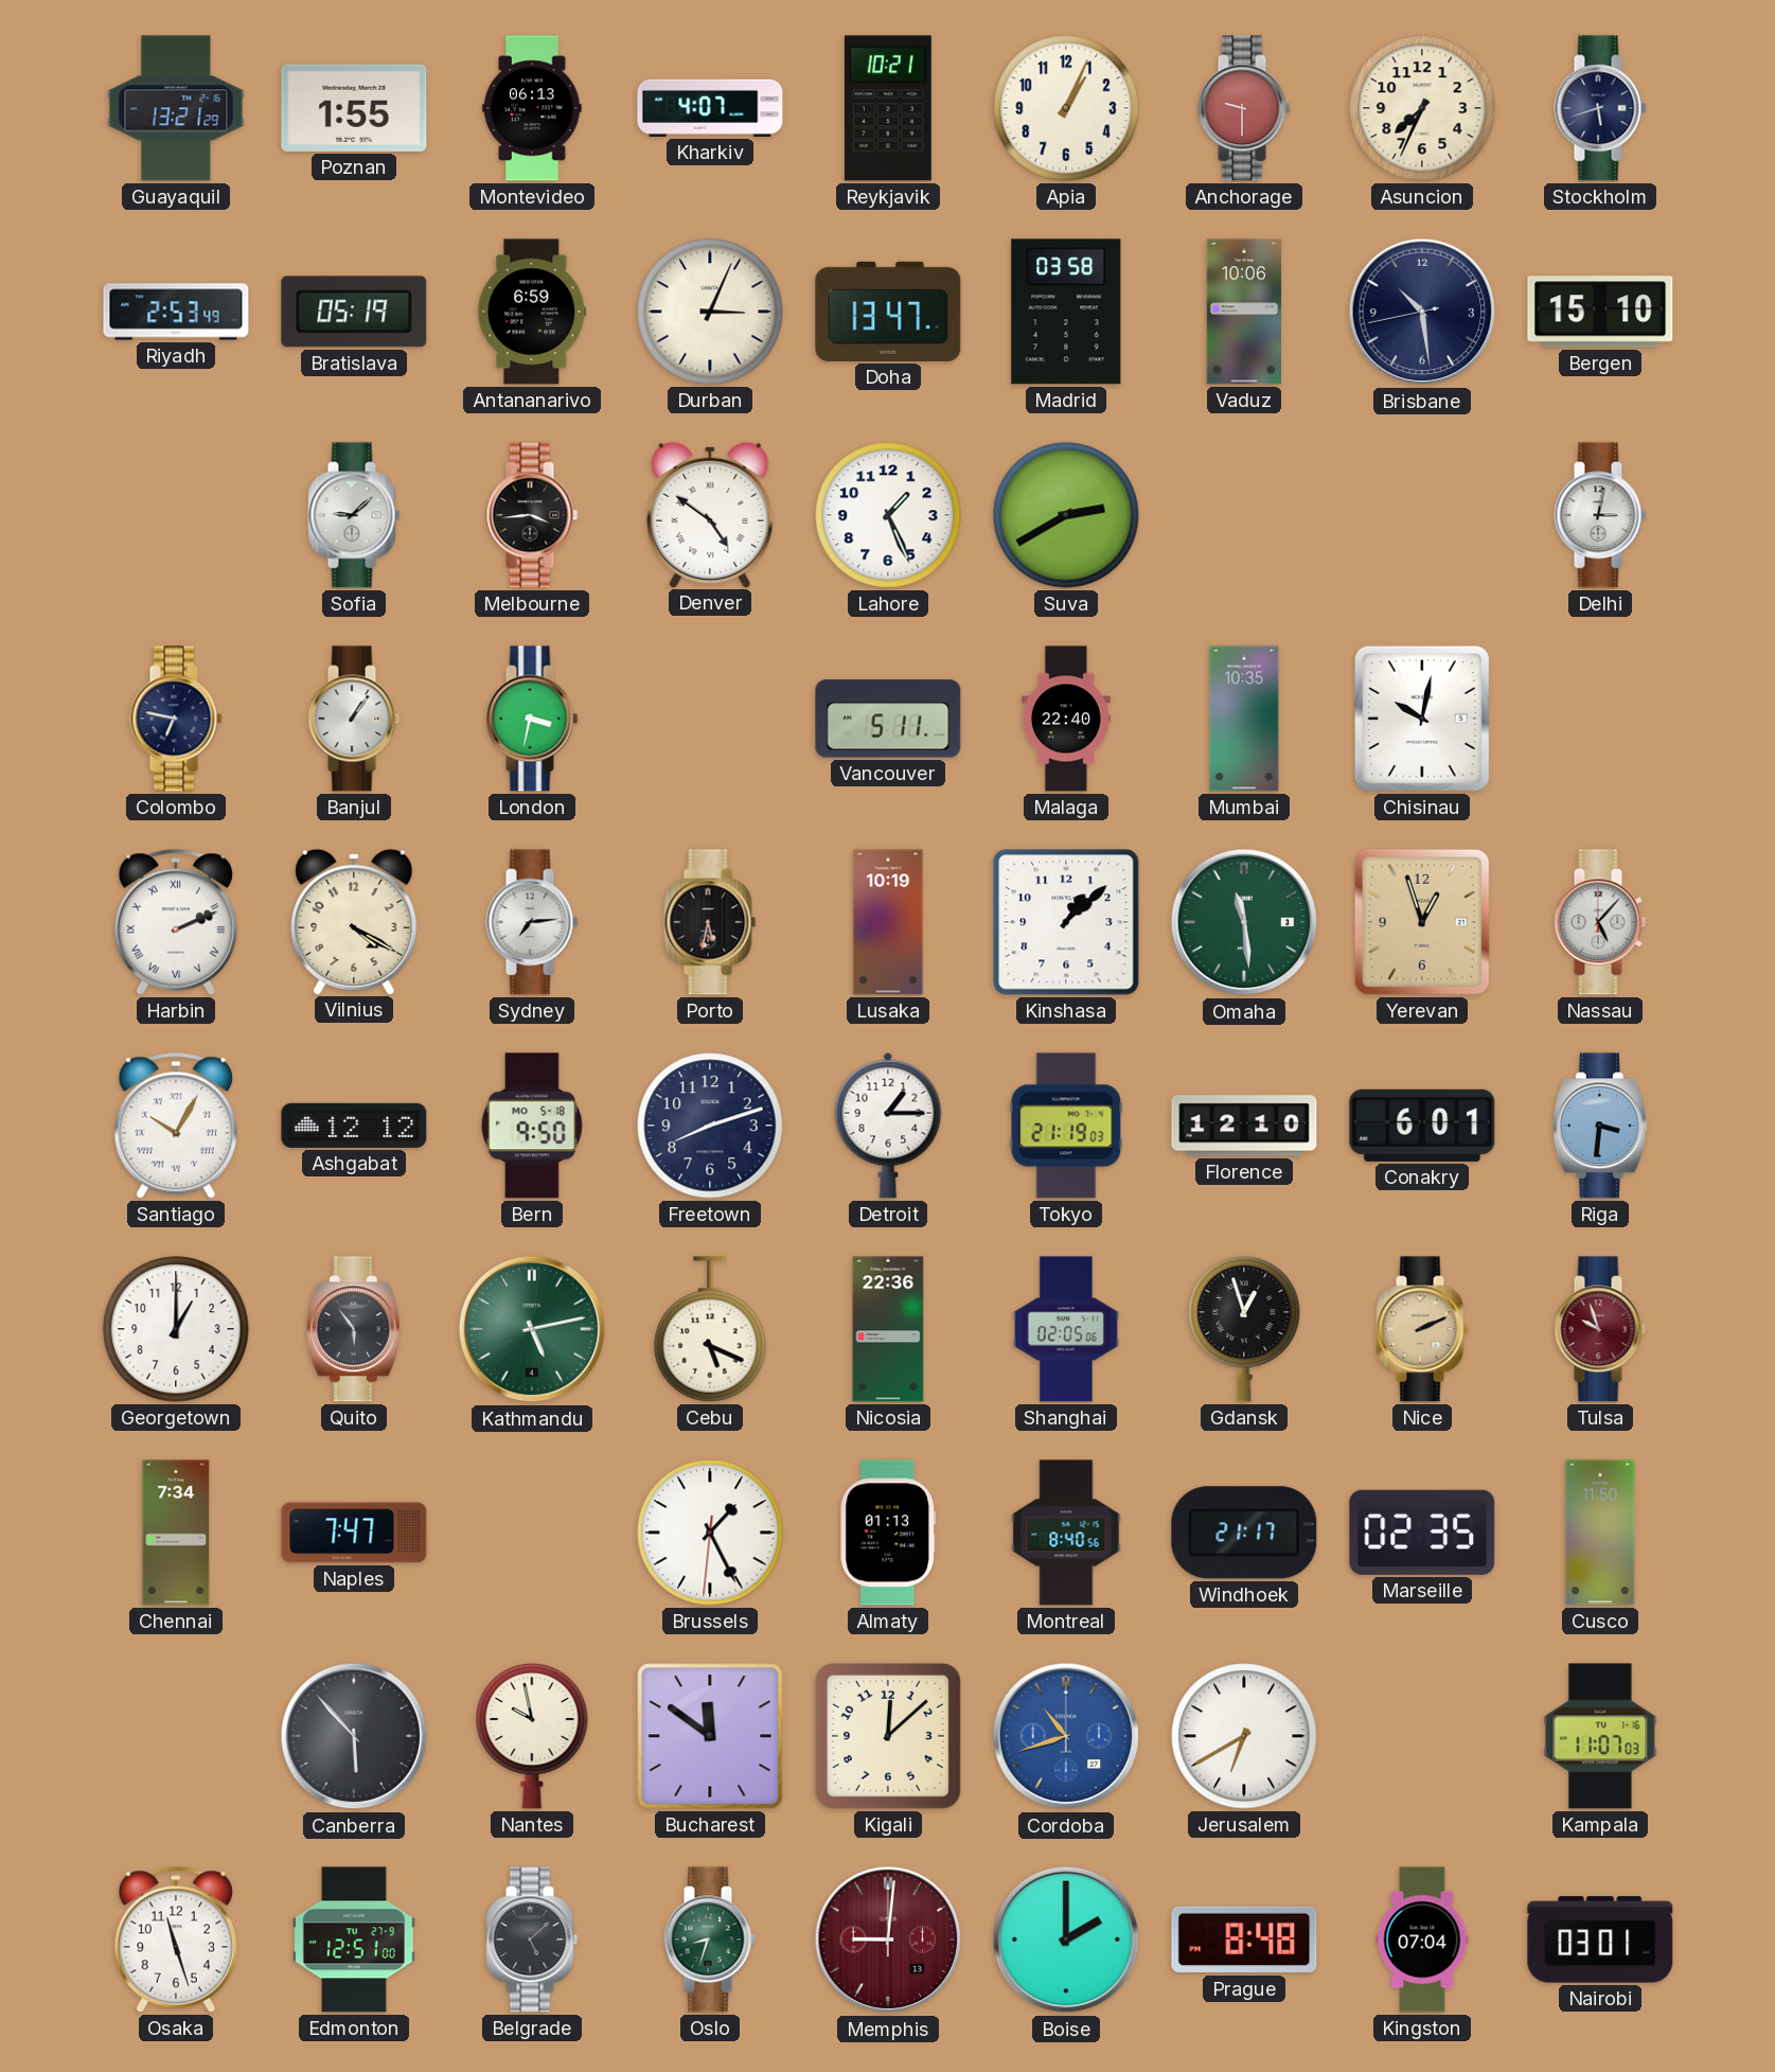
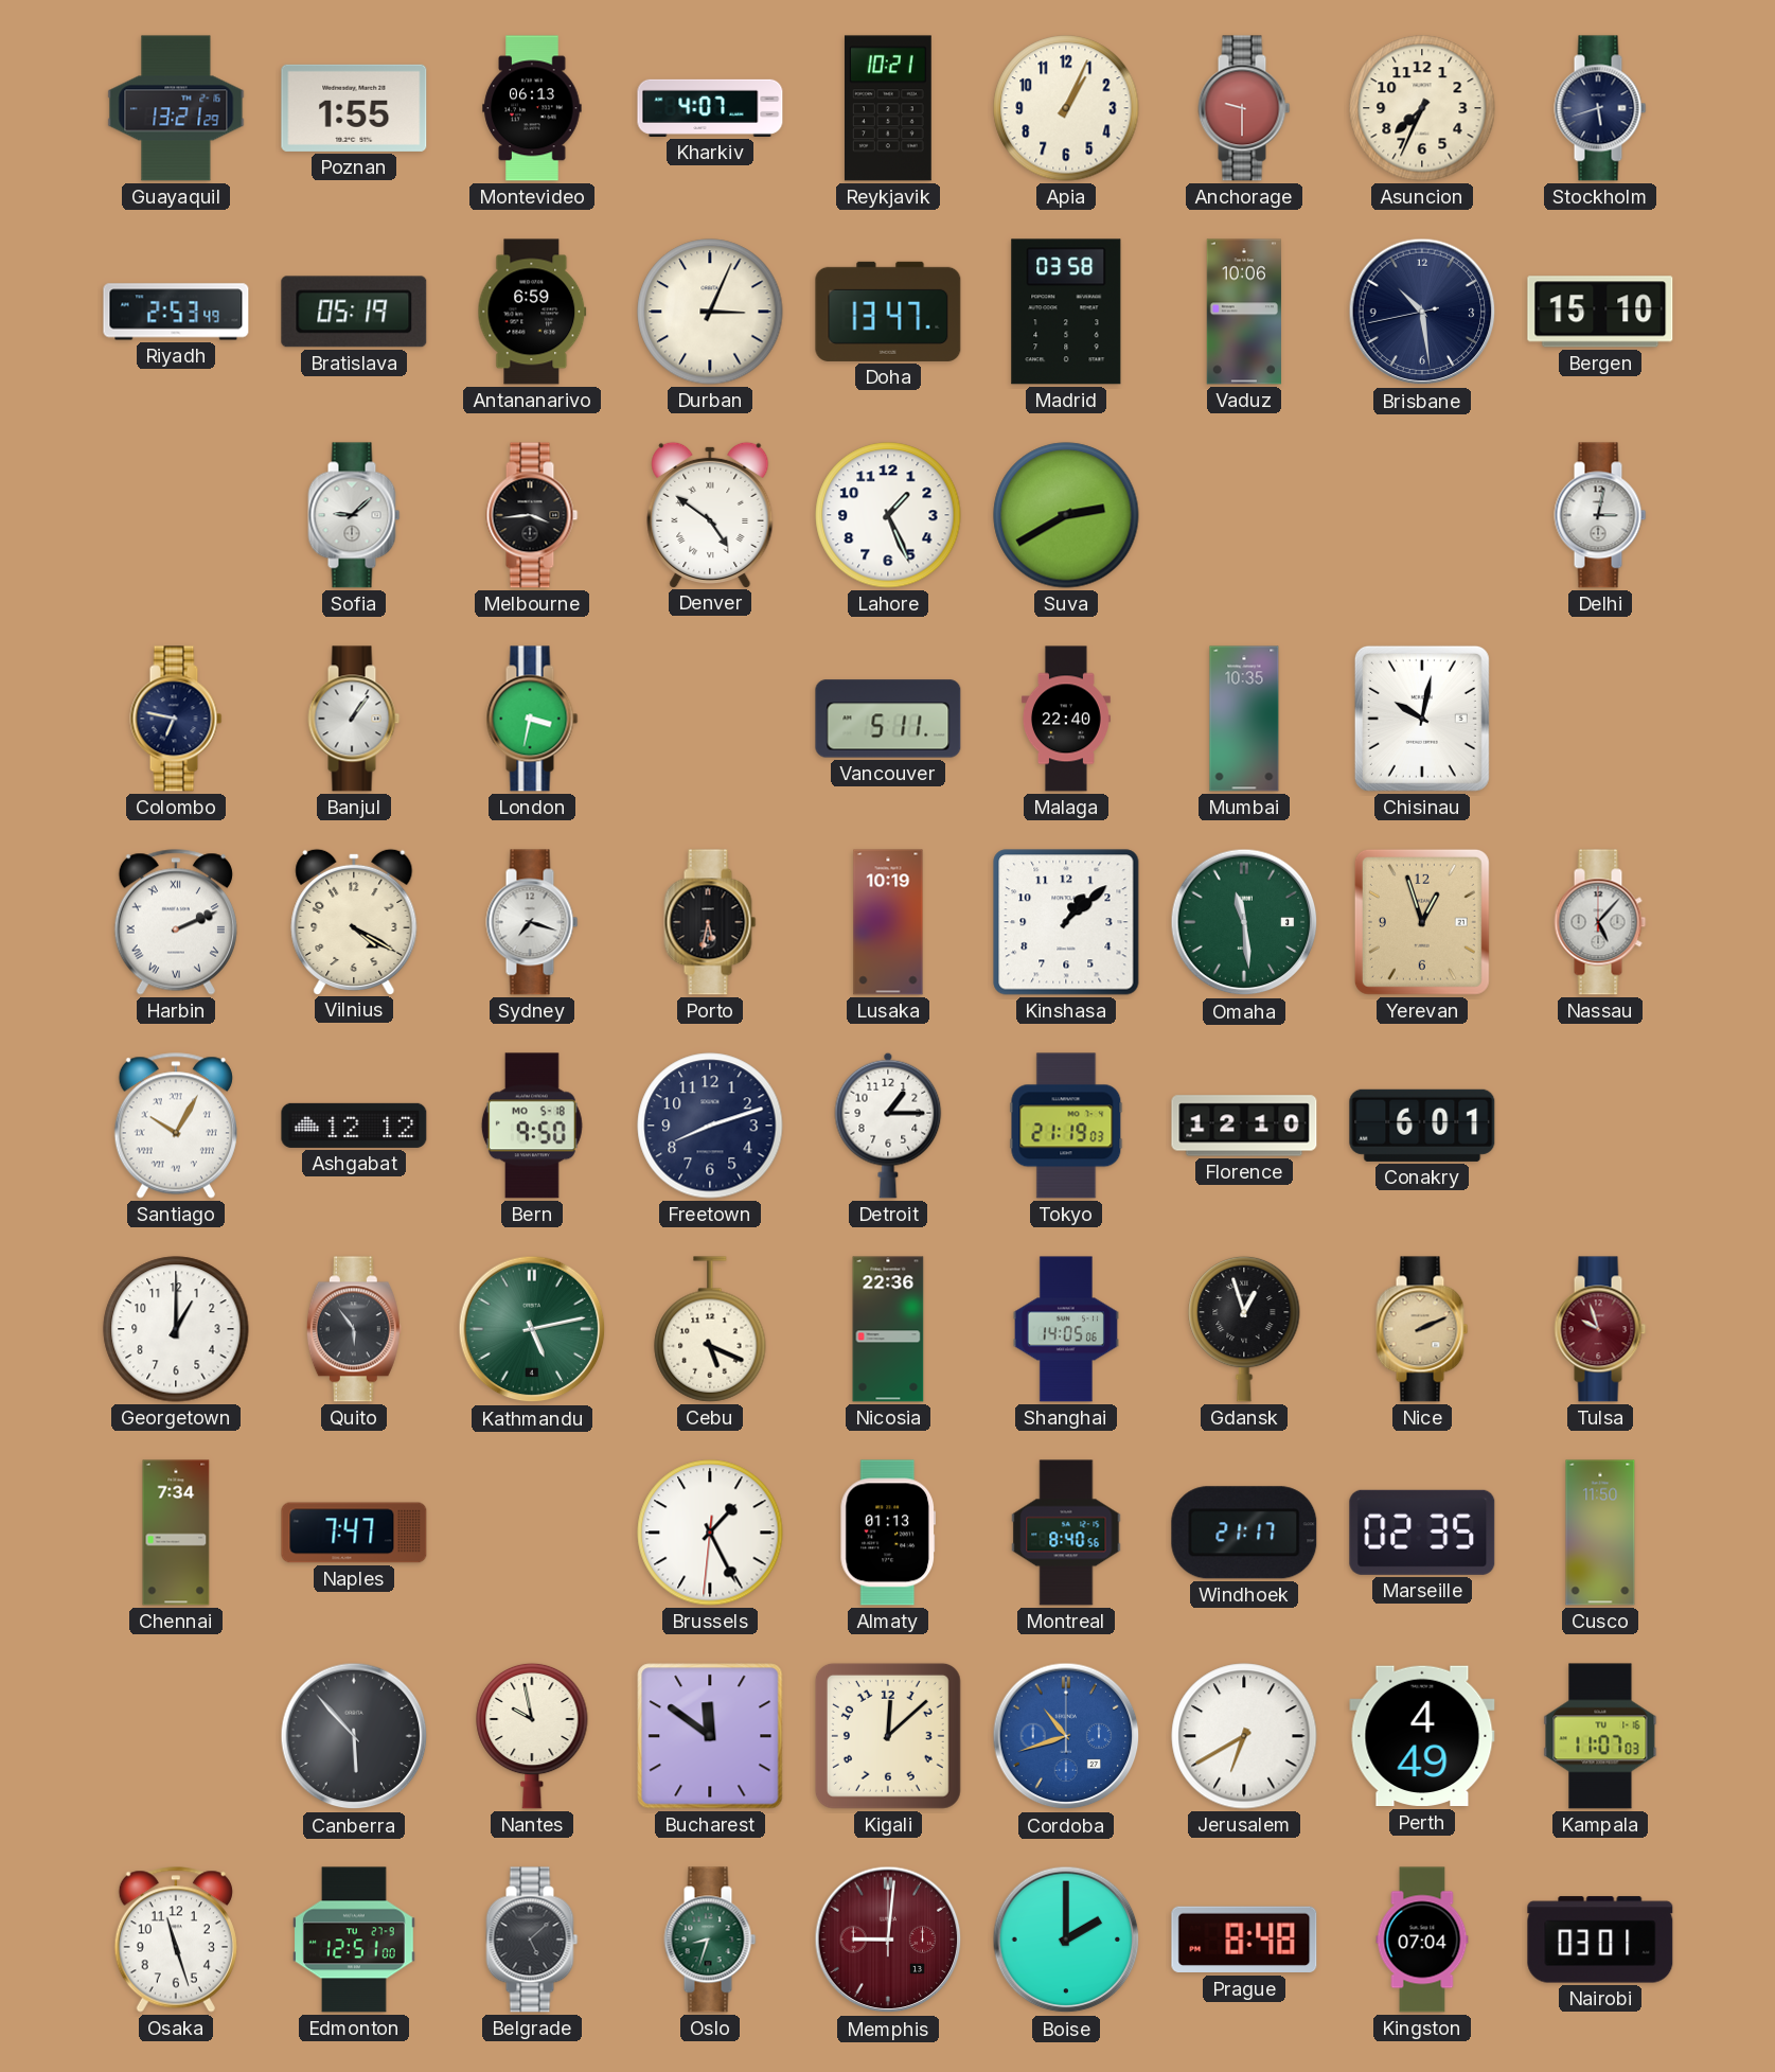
Sydney: 7:14 -> 7:18 (532, 922)
Riga: 3:31 -> none (1600, 1126)
Shanghai: 02:05 -> 14:05 (1066, 1329)
Perth: none -> 4:49 (1422, 1736)
